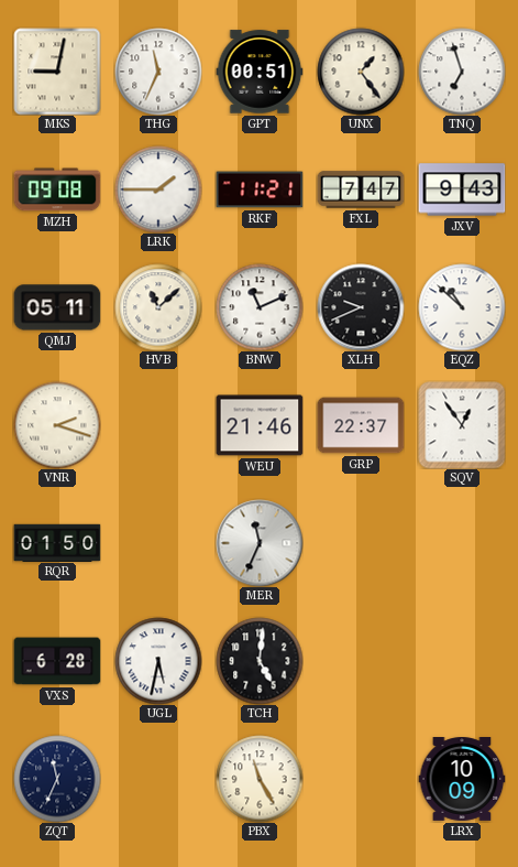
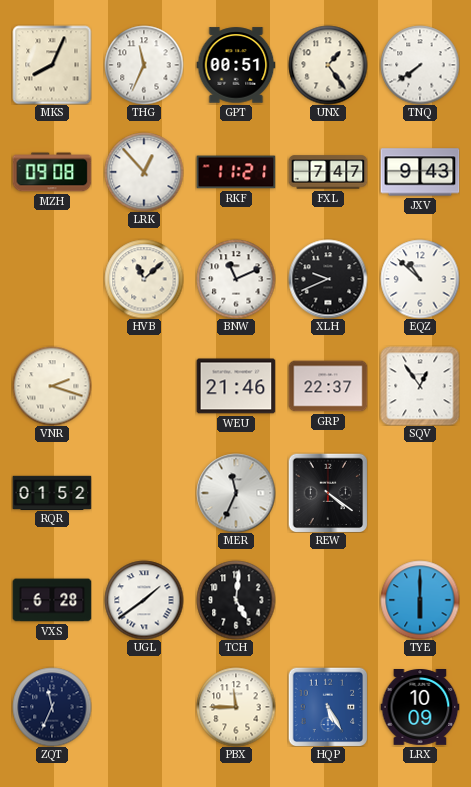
MKS: 9:02 -> 8:04 (52, 65)
TNQ: 6:57 -> 7:39 (420, 65)
LRK: 1:45 -> 12:53 (144, 172)
QMJ: 05:11 -> none (57, 307)
RQR: 01:50 -> 01:52 (52, 492)
REW: none -> 4:21 (328, 493)
UGL: 5:32 -> 1:39 (144, 600)
TYE: none -> 6:00 (420, 600)
PBX: 11:25 -> 11:45 (236, 707)
HQP: none -> 5:25 (328, 707)
